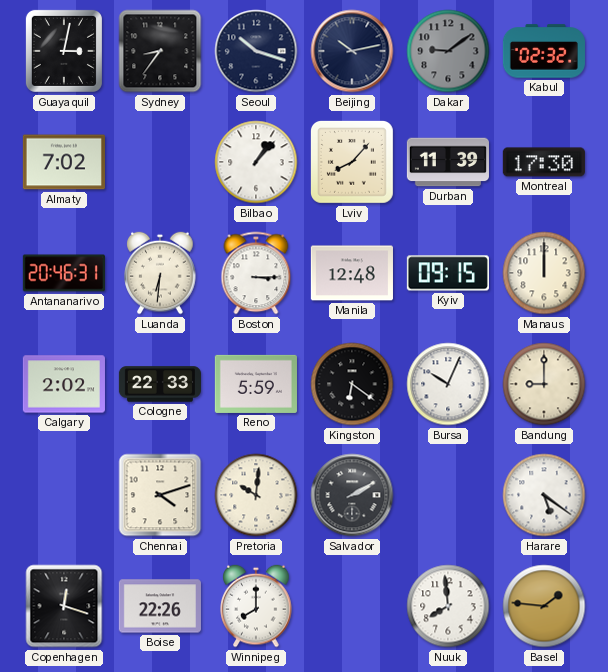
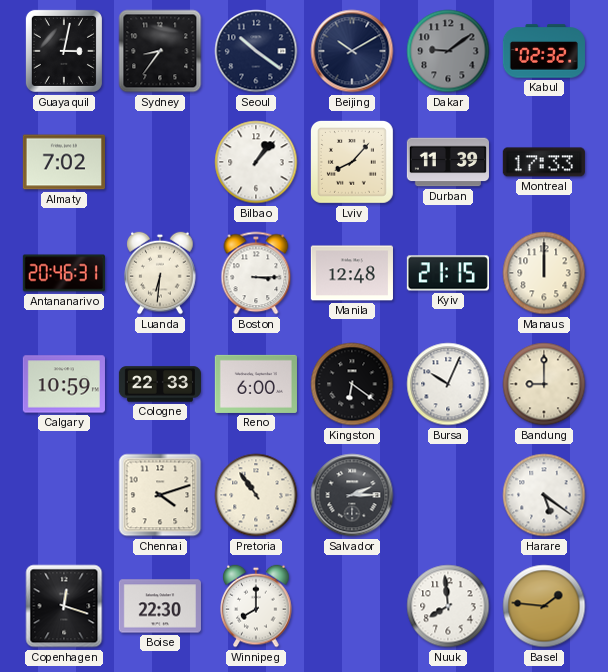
Seoul: 10:18 -> 10:21 (256, 51)
Beijing: 10:13 -> 10:10 (352, 51)
Montreal: 17:30 -> 17:33 (544, 162)
Kyiv: 09:15 -> 21:15 (448, 273)
Calgary: 2:02 -> 10:59 (64, 384)
Reno: 5:59 -> 6:00 (256, 384)
Pretoria: 10:01 -> 10:54 (256, 495)
Salvador: 2:10 -> 2:15 (352, 495)
Boise: 22:26 -> 22:30 (160, 606)
